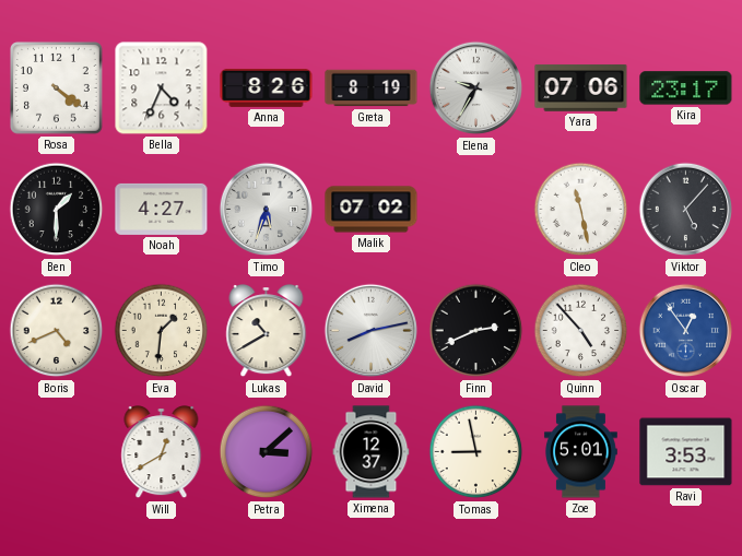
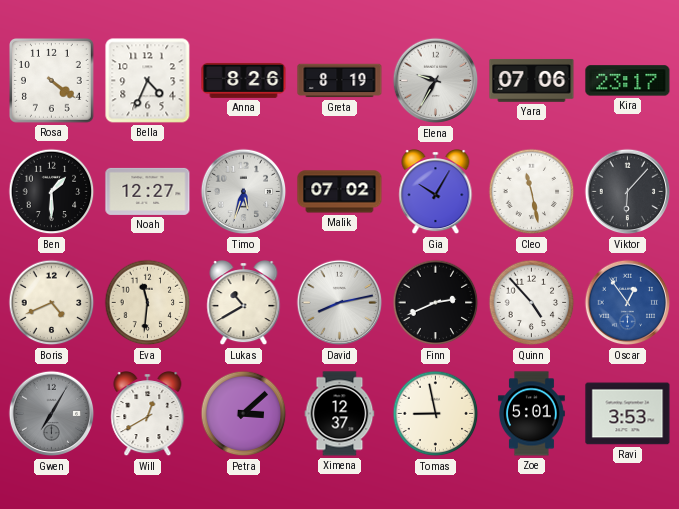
Noah: 4:27 -> 12:27 (148, 191)
Gia: none -> 10:05 (436, 193)
Viktor: 5:07 -> 6:07 (628, 192)
Eva: 1:31 -> 11:31 (148, 303)
Gwen: none -> 7:05 (52, 414)
